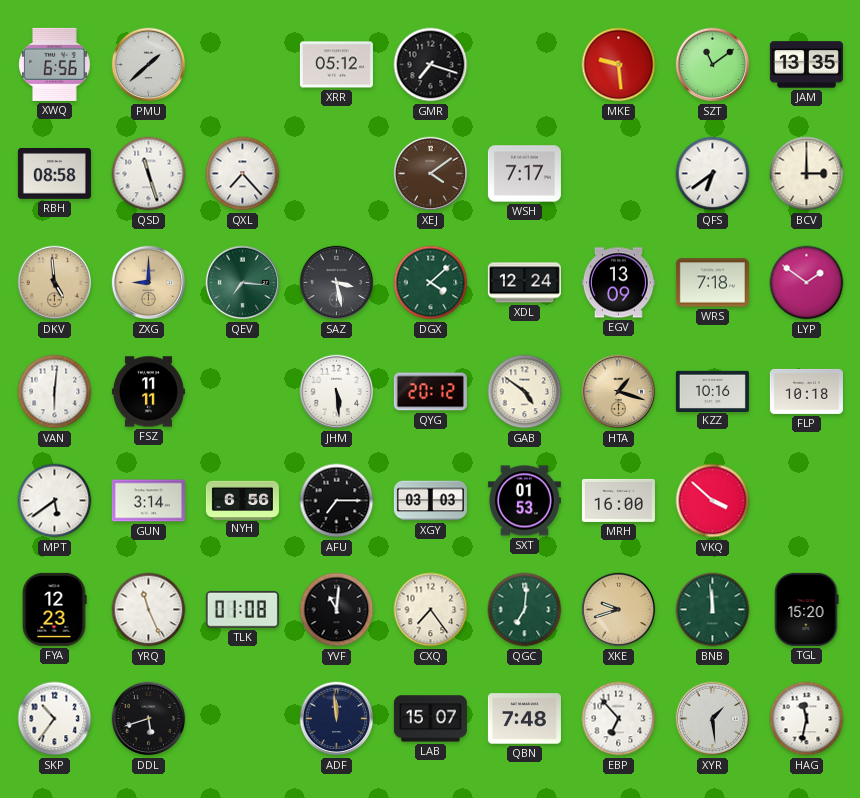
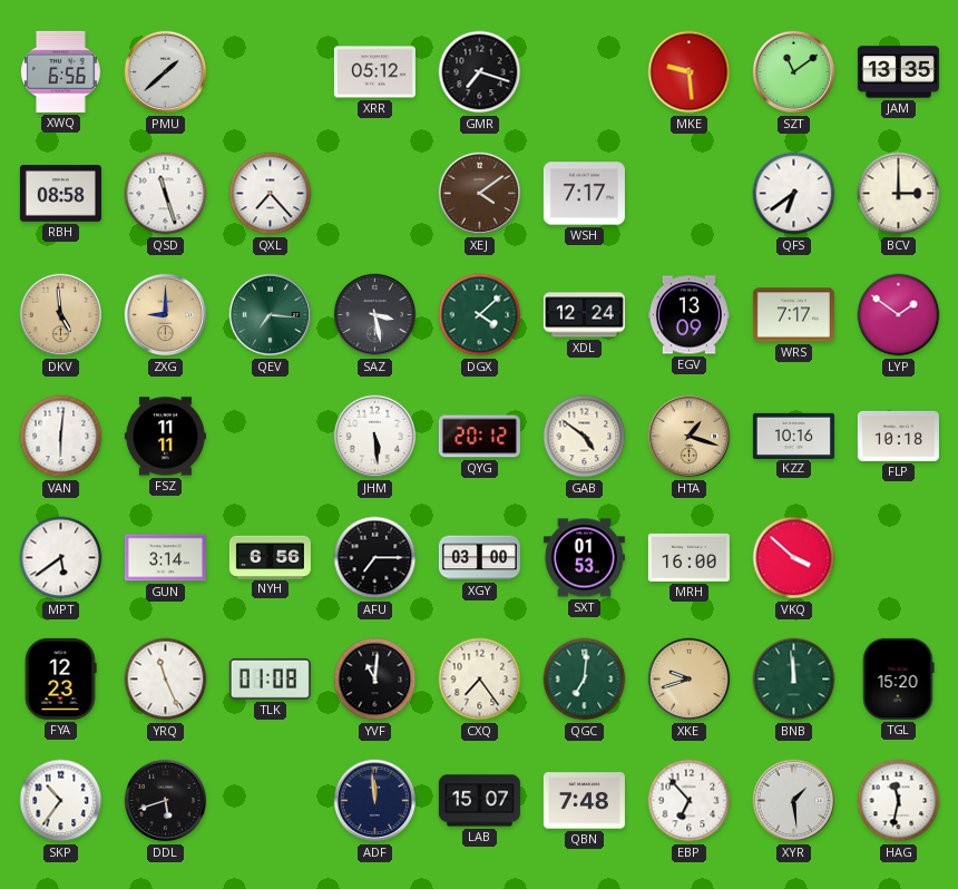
WRS: 7:18 -> 7:17 (793, 315)
XGY: 03:03 -> 03:00 (479, 558)
